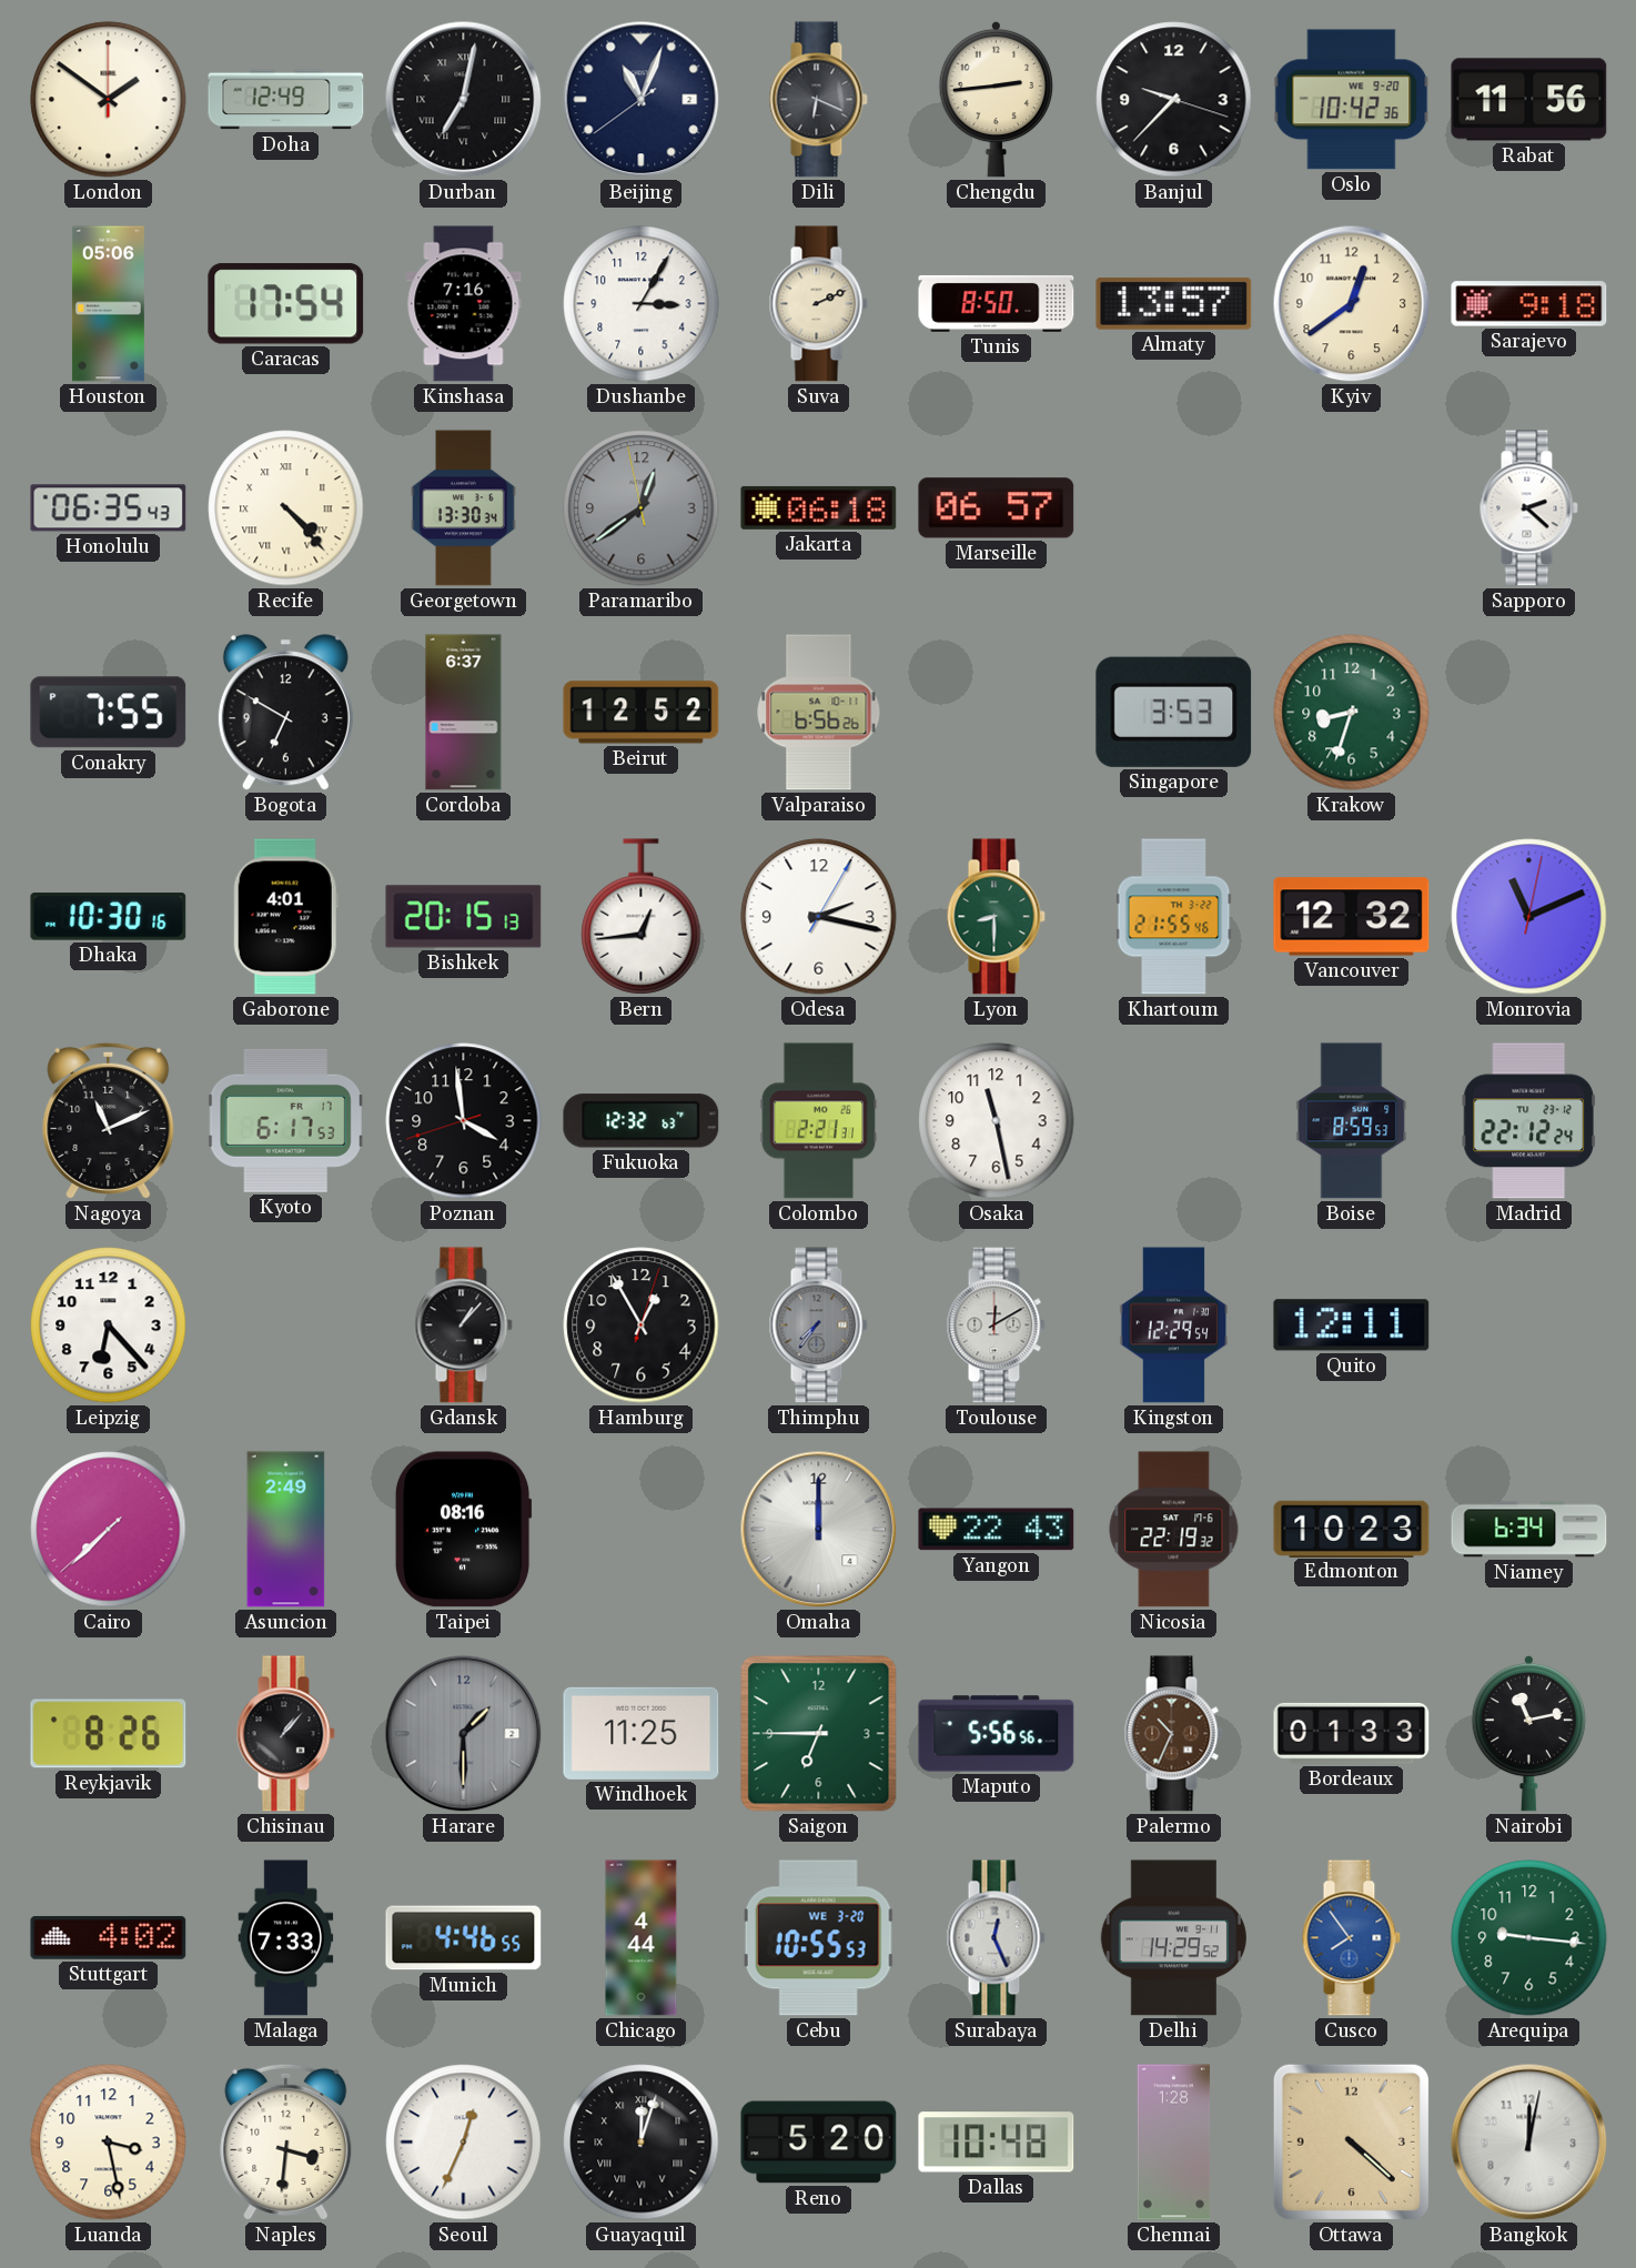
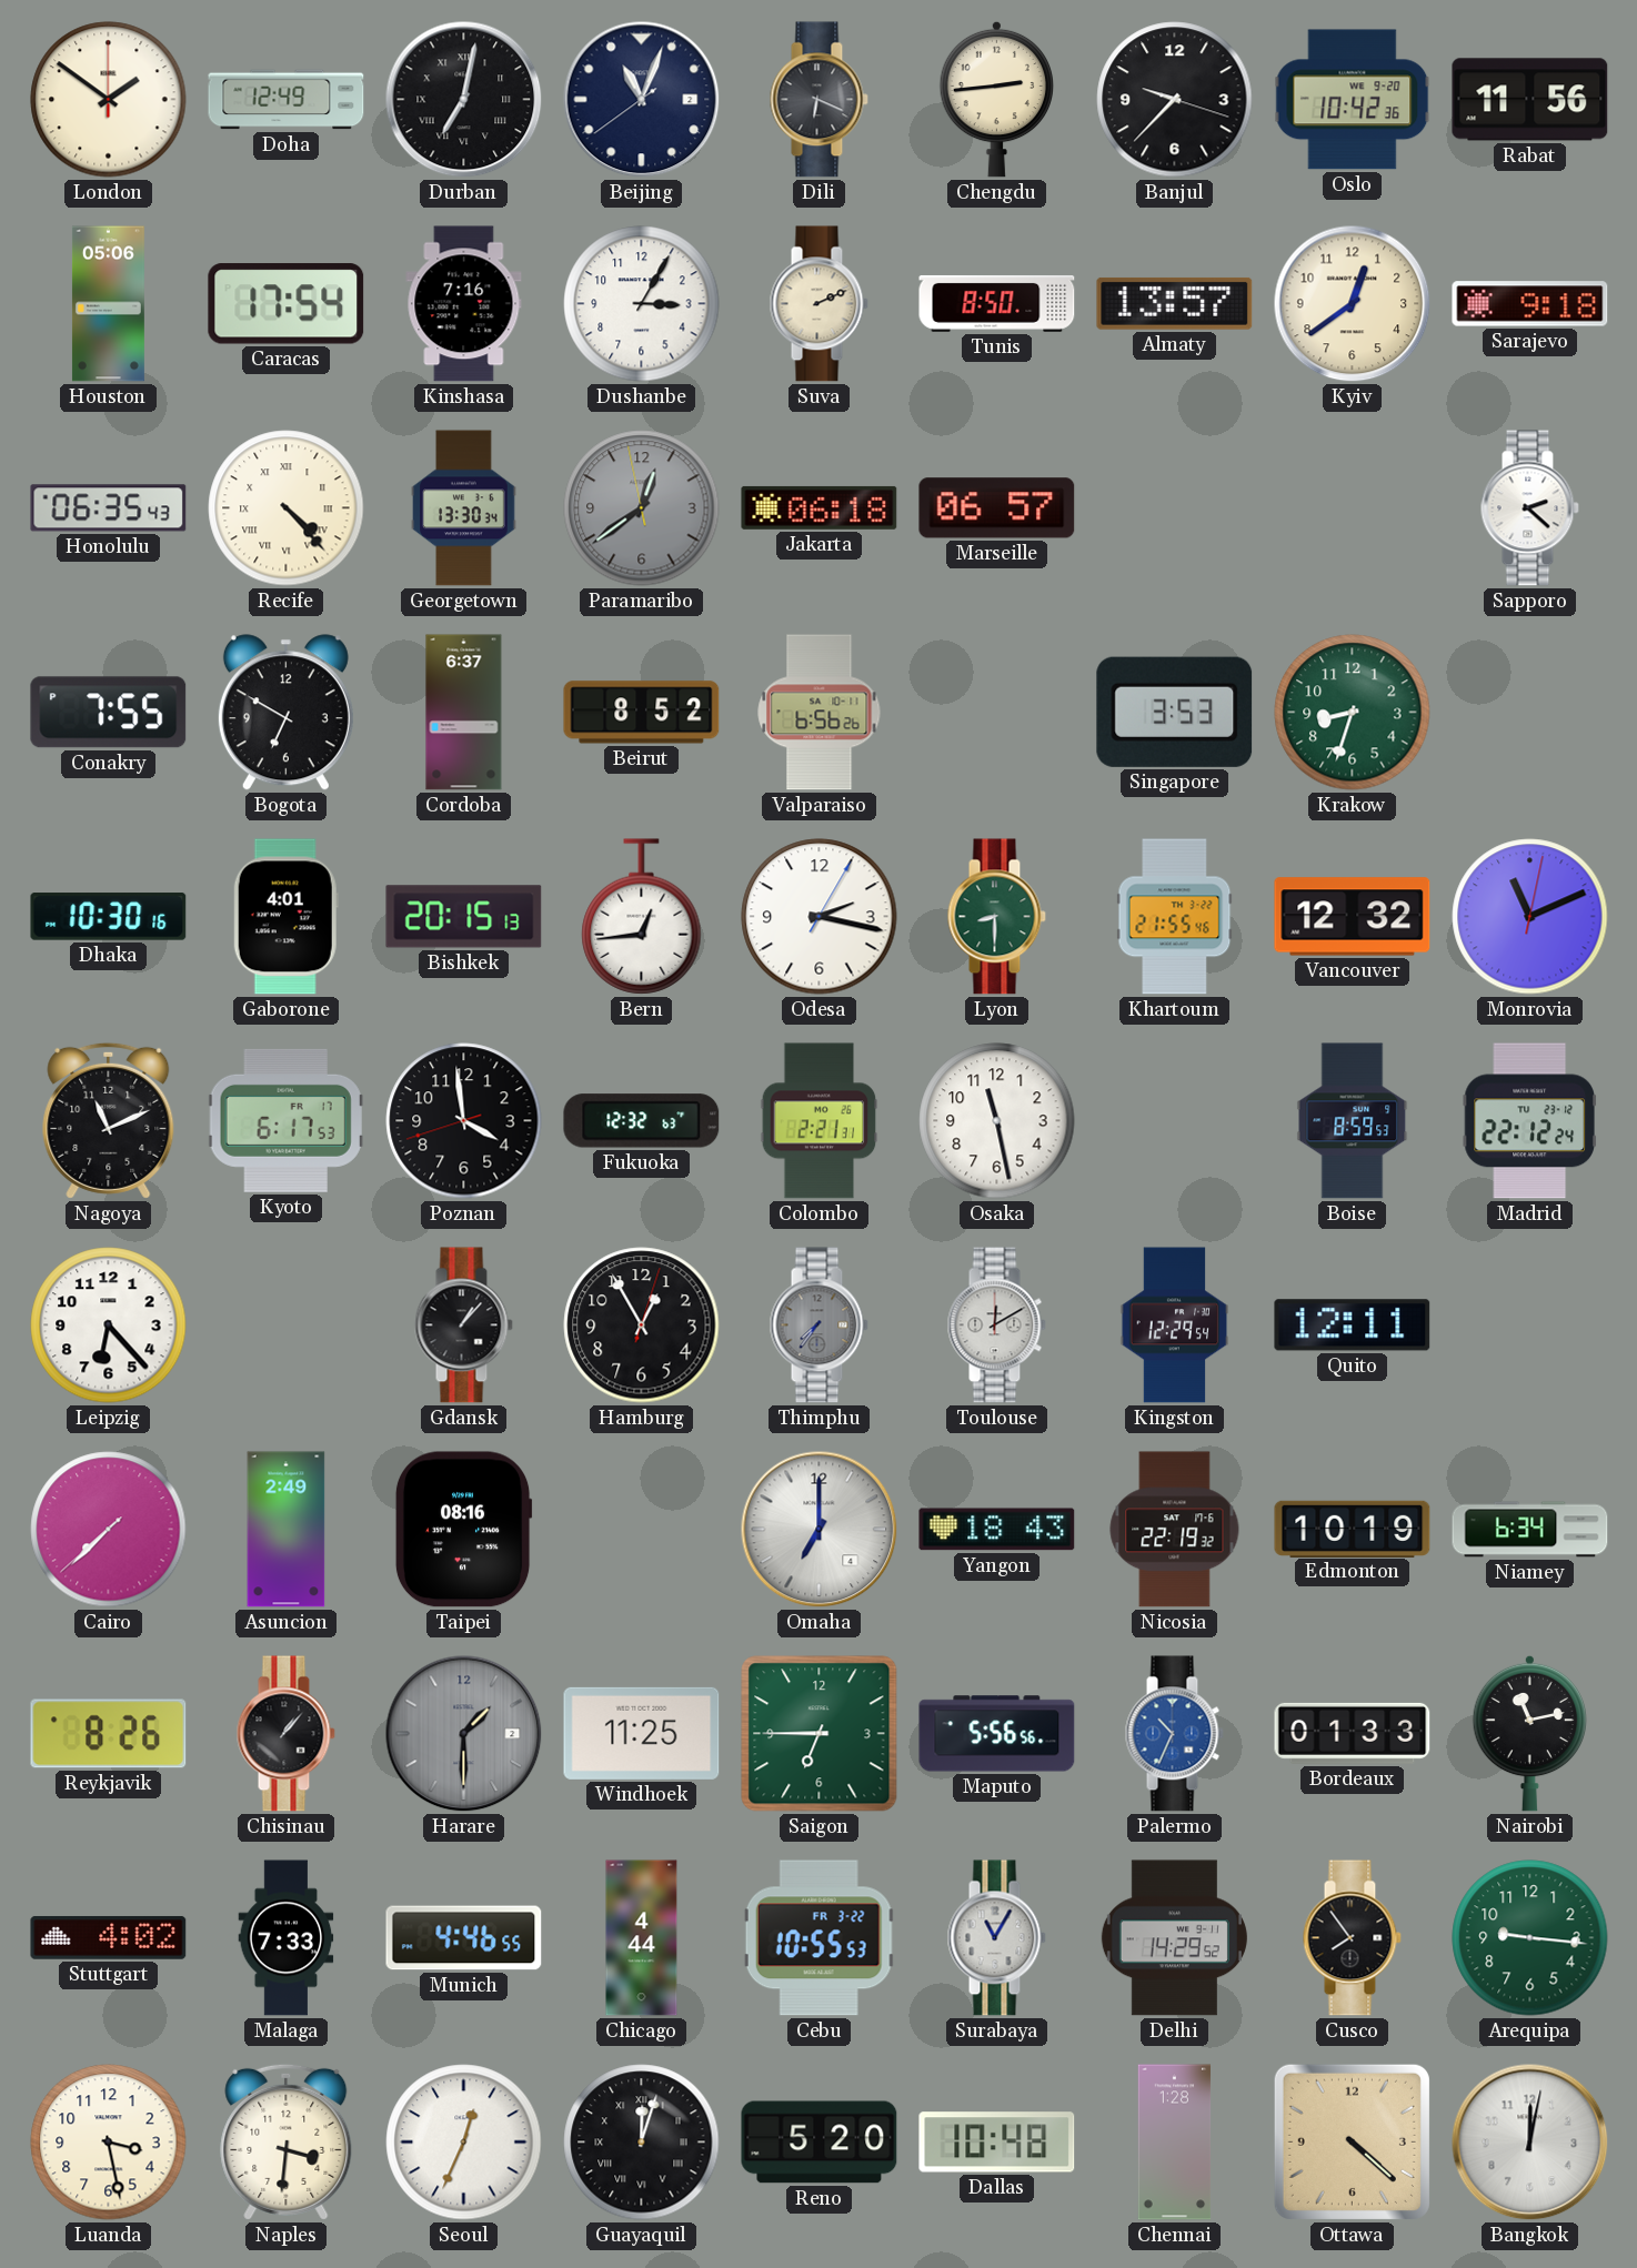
Beirut: 12:52 -> 8:52 (642, 713)
Omaha: 12:00 -> 7:00 (820, 1530)
Yangon: 22:43 -> 18:43 (997, 1530)
Edmonton: 10:23 -> 10:19 (1353, 1529)
Palermo dial: brown -> blue (1174, 1734)
Cebu date: WE 3-20 -> FR 3-22 (820, 1938)
Surabaya: 12:26 -> 11:05 (996, 1938)
Cusco dial: blue -> black (1352, 1938)
